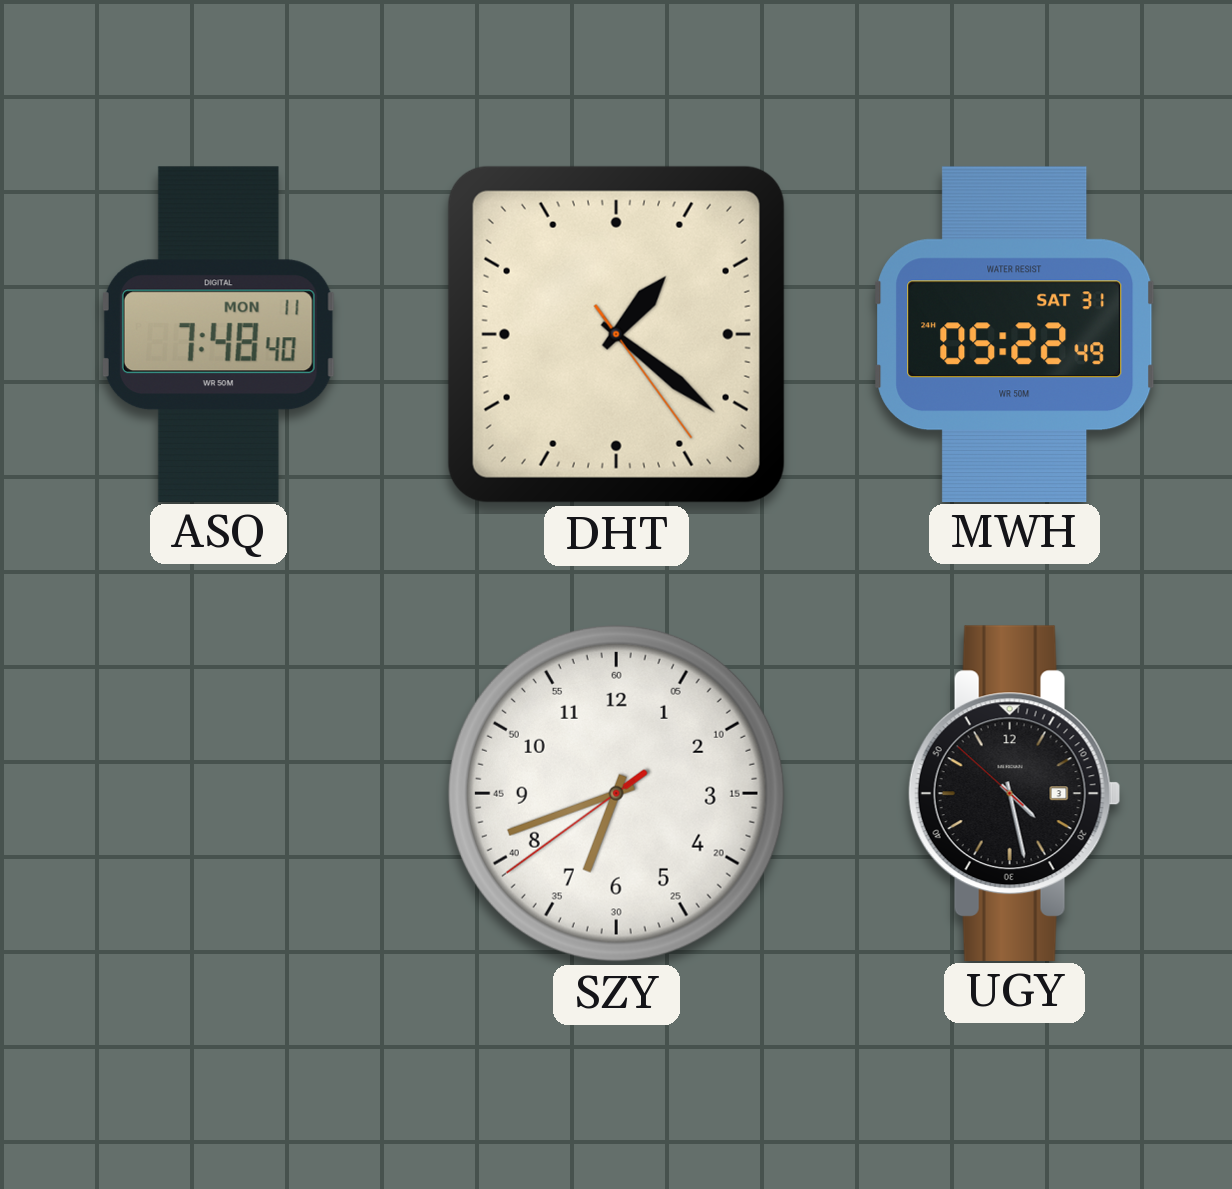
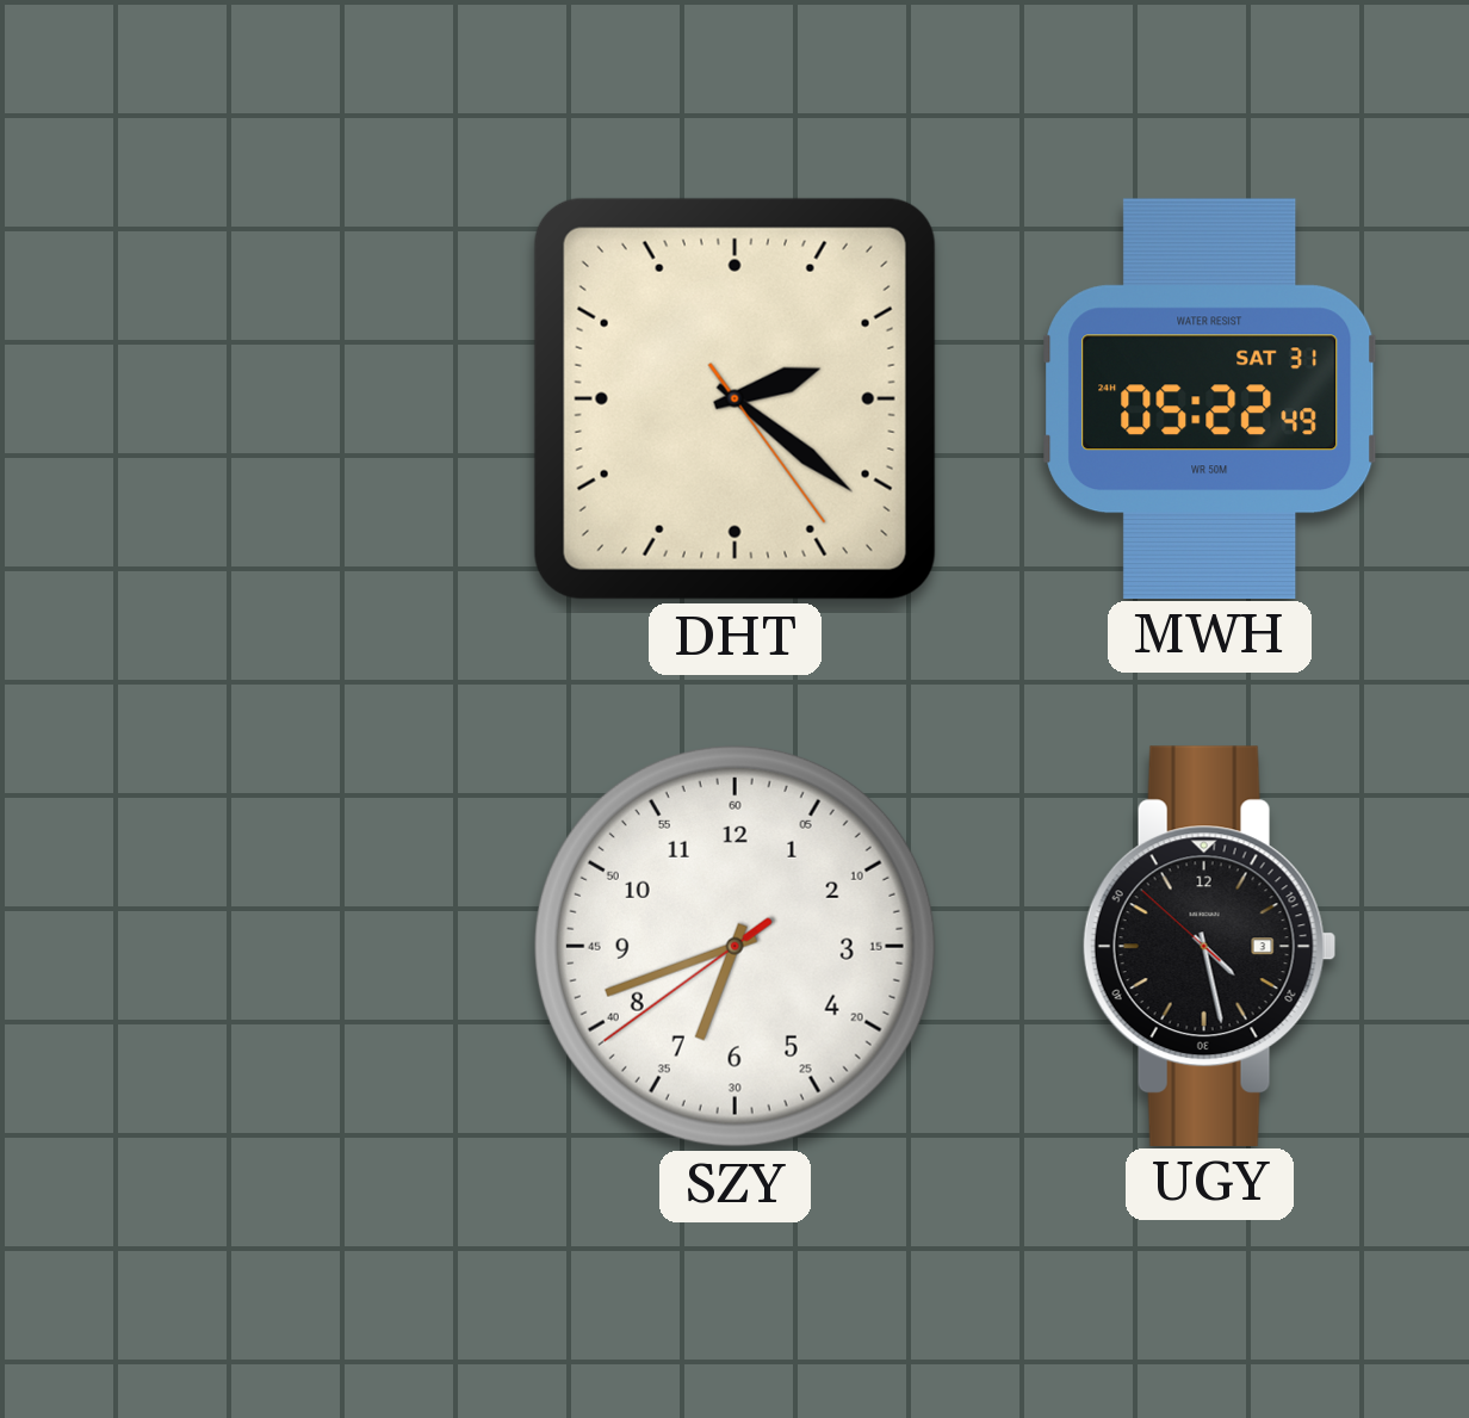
ASQ: 7:48 -> none (218, 334)
DHT: 1:21 -> 2:21 (734, 398)
